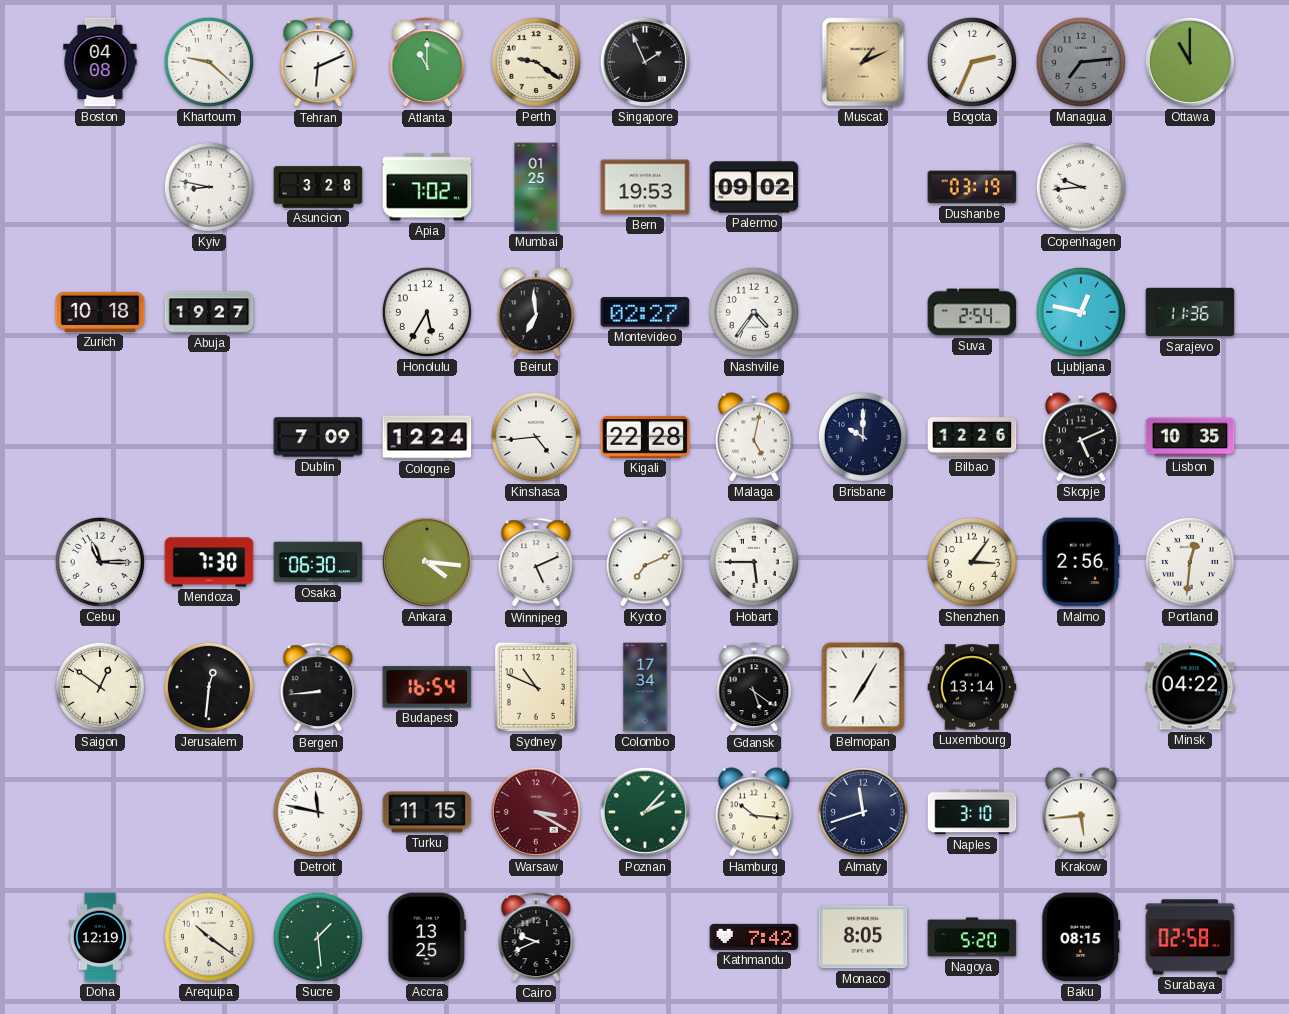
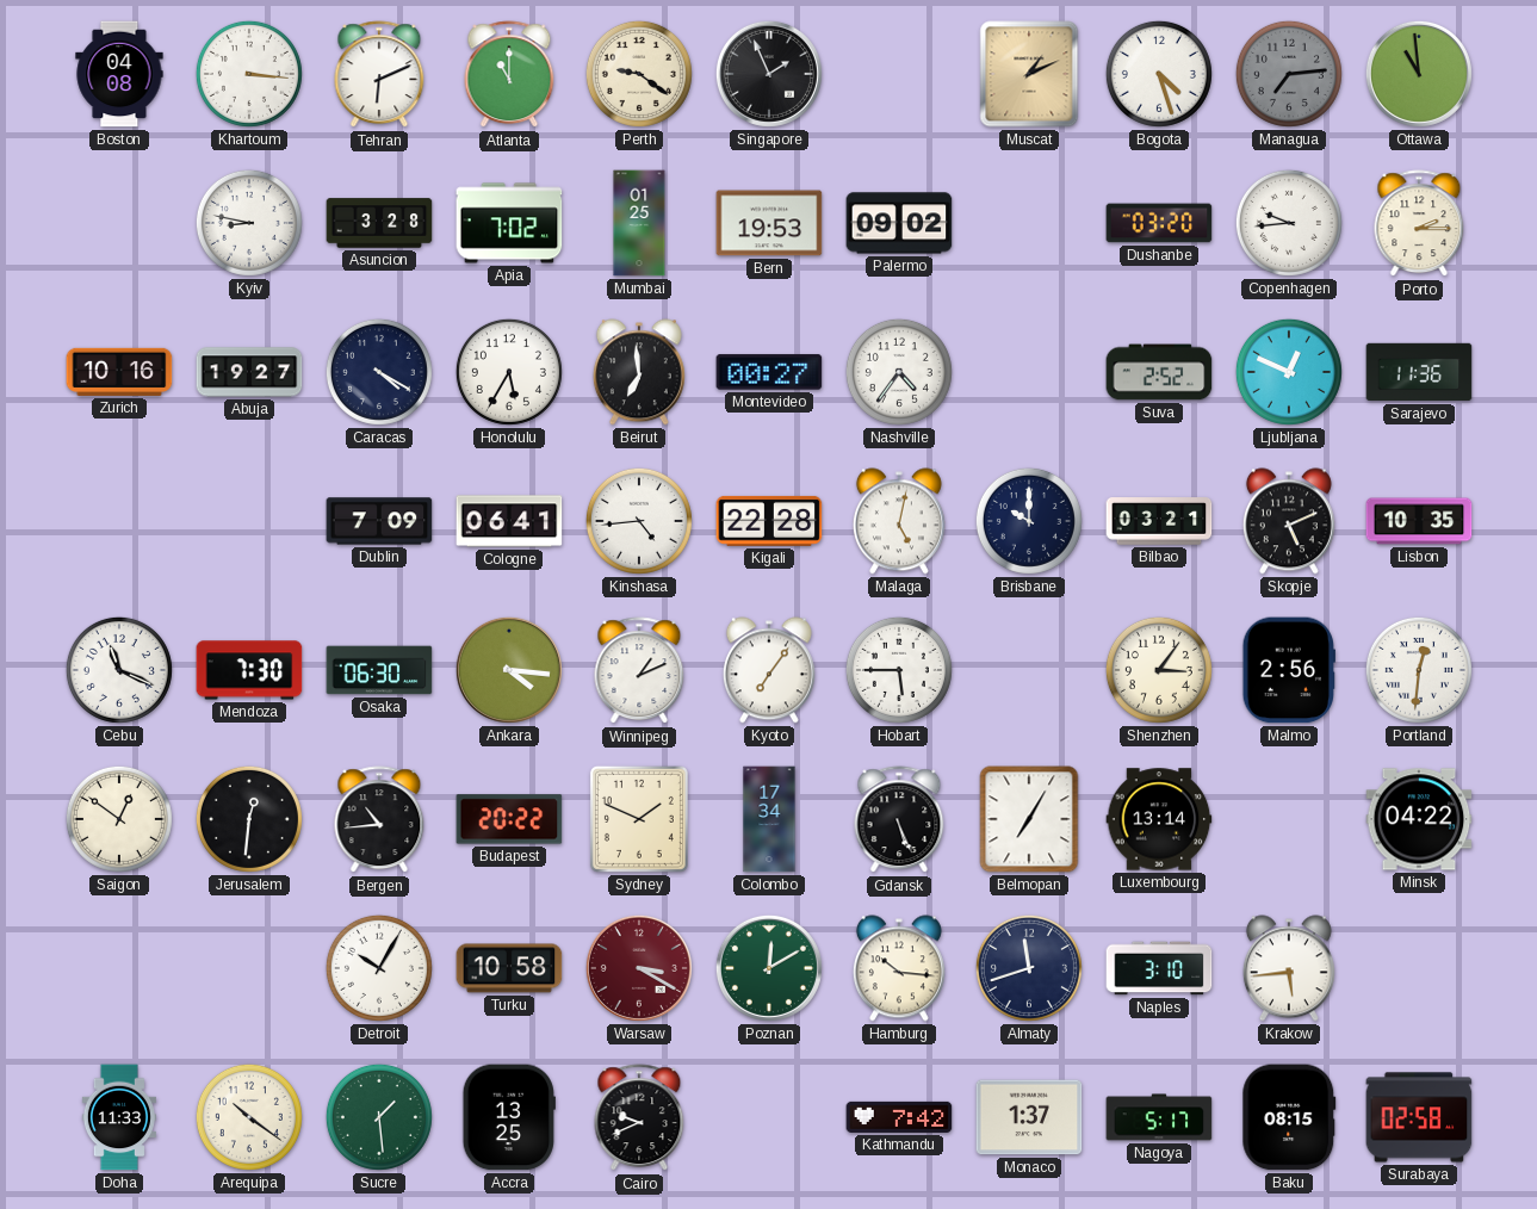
Khartoum: 9:22 -> 3:16 (249, 74)
Bogota: 2:34 -> 4:27 (1159, 74)
Ottawa: 11:00 -> 10:59 (1419, 74)
Dushanbe: 03:19 -> 03:20 (1159, 223)
Porto: none -> 2:15 (1419, 224)
Zurich: 10:18 -> 10:16 (119, 372)
Caracas: none -> 4:20 (379, 372)
Montevideo: 02:27 -> 00:27 (769, 372)
Suva: 2:54 -> 2:52 (1159, 372)
Ljubljana: 12:47 -> 12:49 (1289, 372)
Cologne: 12:24 -> 06:41 (509, 521)
Bilbao: 12:26 -> 03:21 (1159, 521)
Cebu: 11:15 -> 11:19 (119, 670)
Winnipeg: 5:11 -> 1:11 (639, 671)
Kyoto: 7:11 -> 7:06 (769, 670)
Bergen: 8:44 -> 10:44 (379, 820)
Budapest: 16:54 -> 20:22 (509, 819)
Sydney: 10:49 -> 1:49 (639, 819)
Gdansk: 5:21 -> 5:26 (899, 820)
Detroit: 11:47 -> 10:05 (379, 968)
Turku: 11:15 -> 10:58 (509, 968)
Poznan: 2:07 -> 12:10 (769, 968)
Doha: 12:19 -> 11:33 (119, 1117)
Monaco: 8:05 -> 1:37 (1029, 1117)
Nagoya: 5:20 -> 5:17 (1159, 1117)
